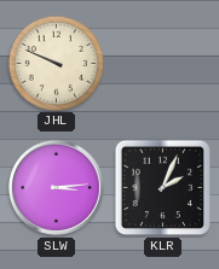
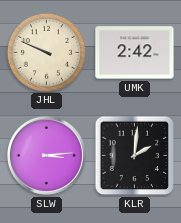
UMK: none -> 2:42 (135, 53)
KLR: 2:04 -> 2:01 (135, 156)
